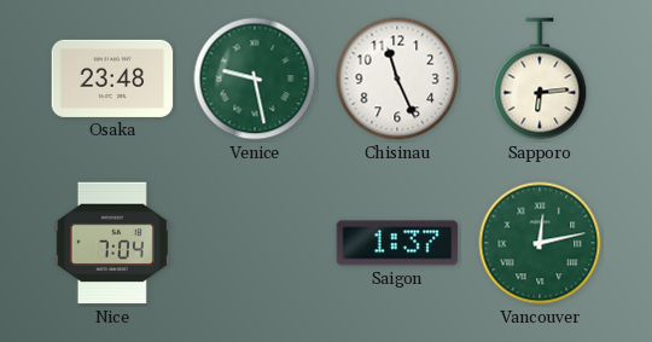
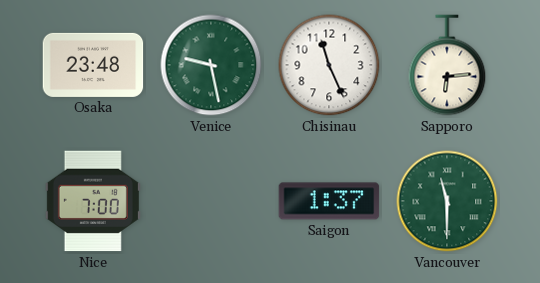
Nice: 7:04 -> 7:00 (93, 201)
Vancouver: 12:13 -> 11:30 (447, 201)
